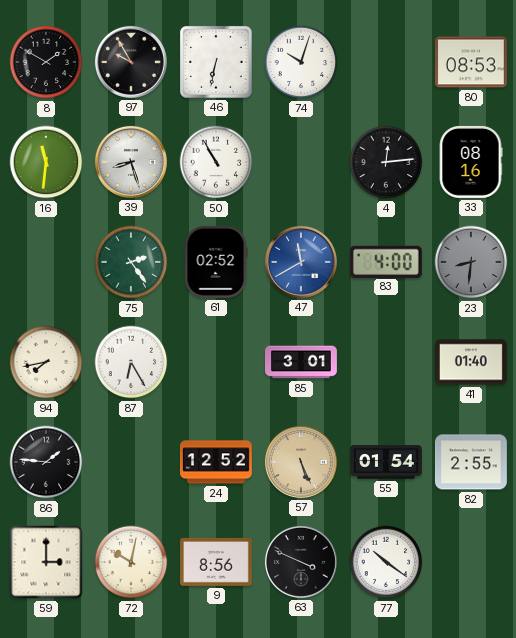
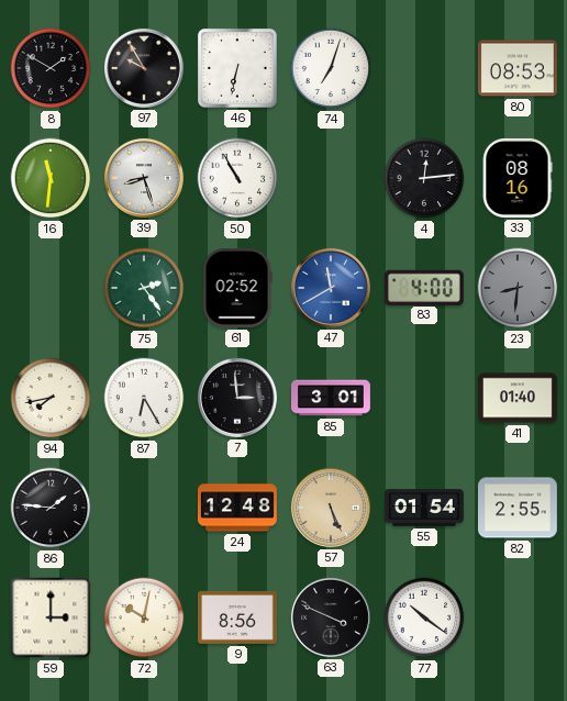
74: 10:03 -> 7:03 (331, 68)
7: none -> 2:59 (237, 398)
24: 12:52 -> 12:48 (237, 508)
